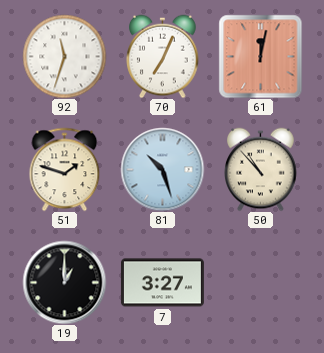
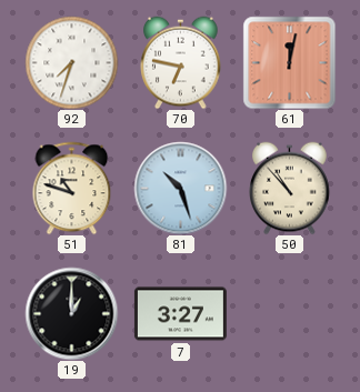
92: 11:33 -> 7:33 (71, 62)
70: 7:04 -> 6:47 (181, 62)
51: 1:48 -> 10:48 (72, 188)
